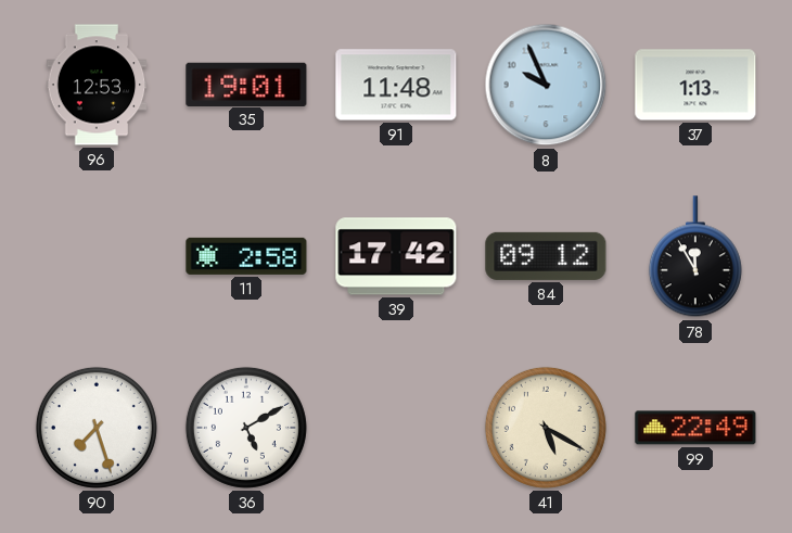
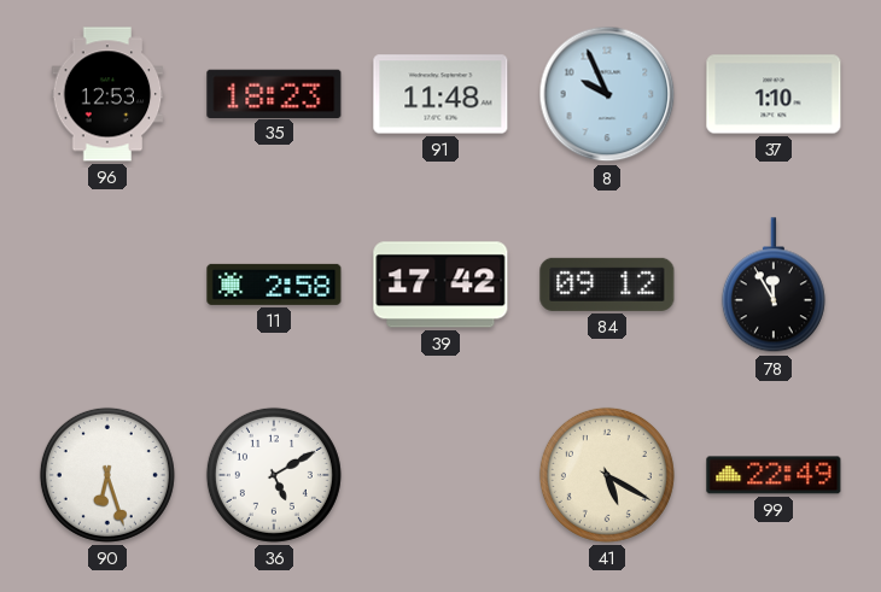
35: 19:01 -> 18:23 (274, 93)
37: 1:13 -> 1:10 (774, 94)
90: 7:27 -> 6:27 (107, 475)
